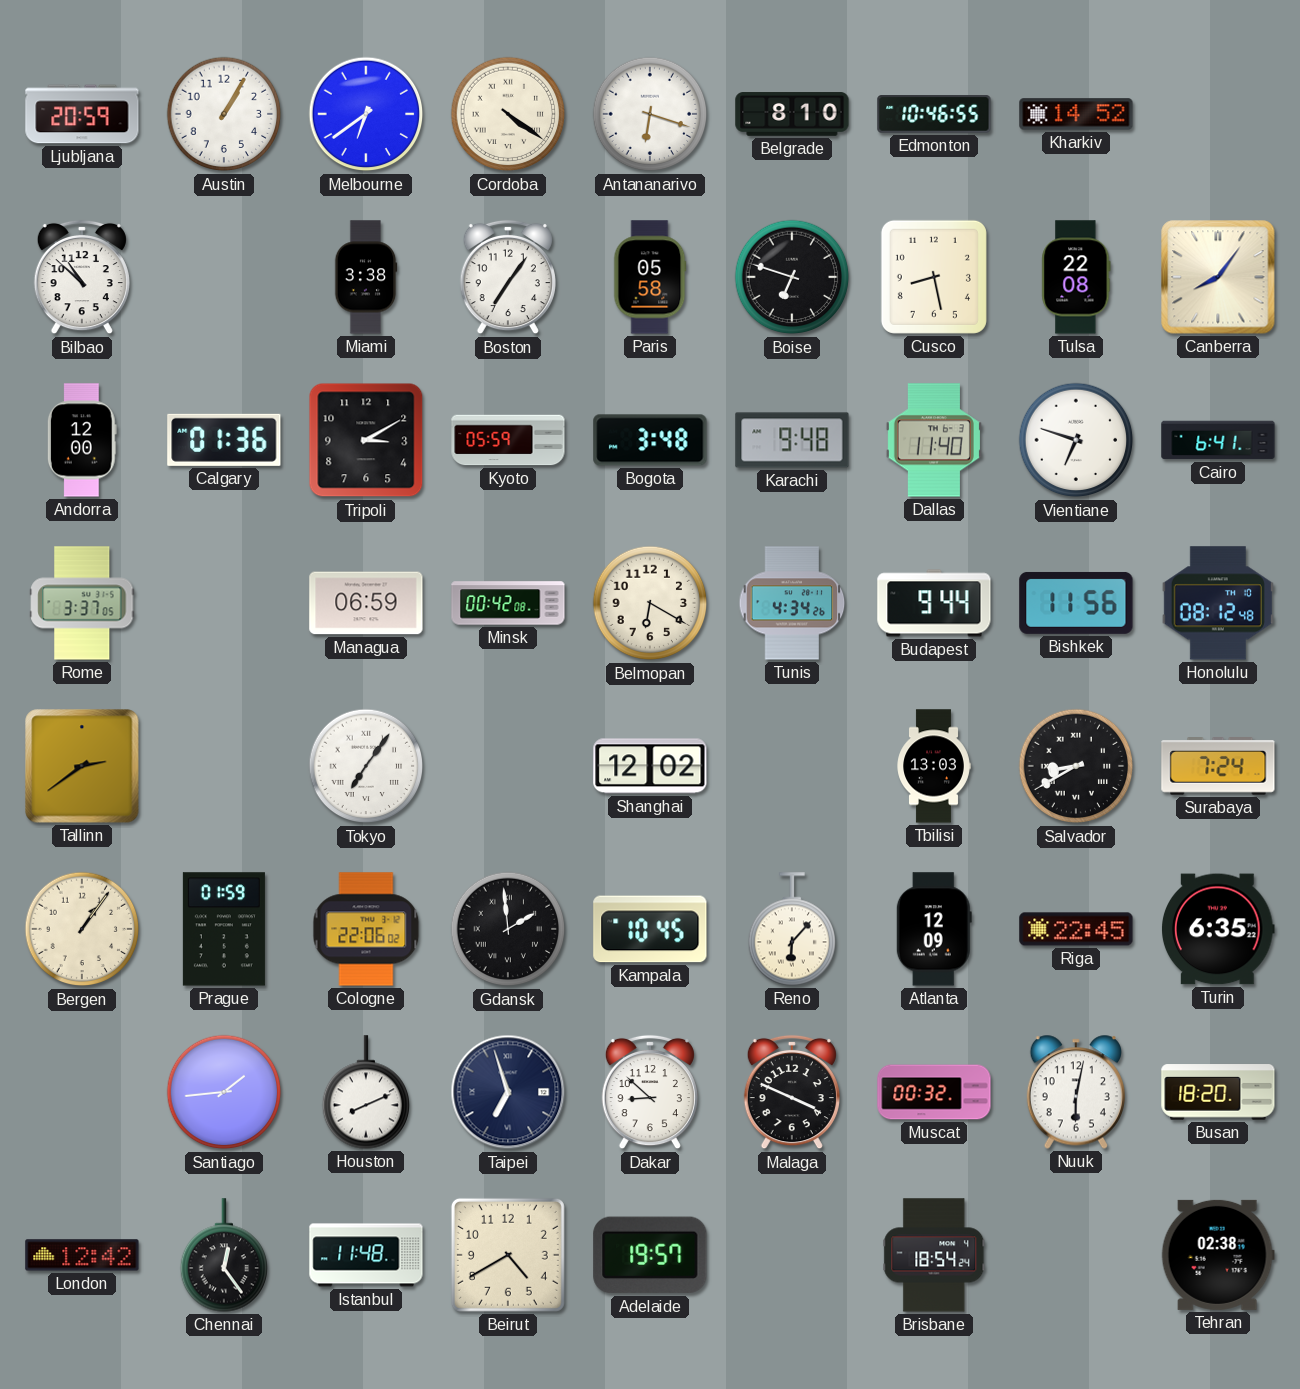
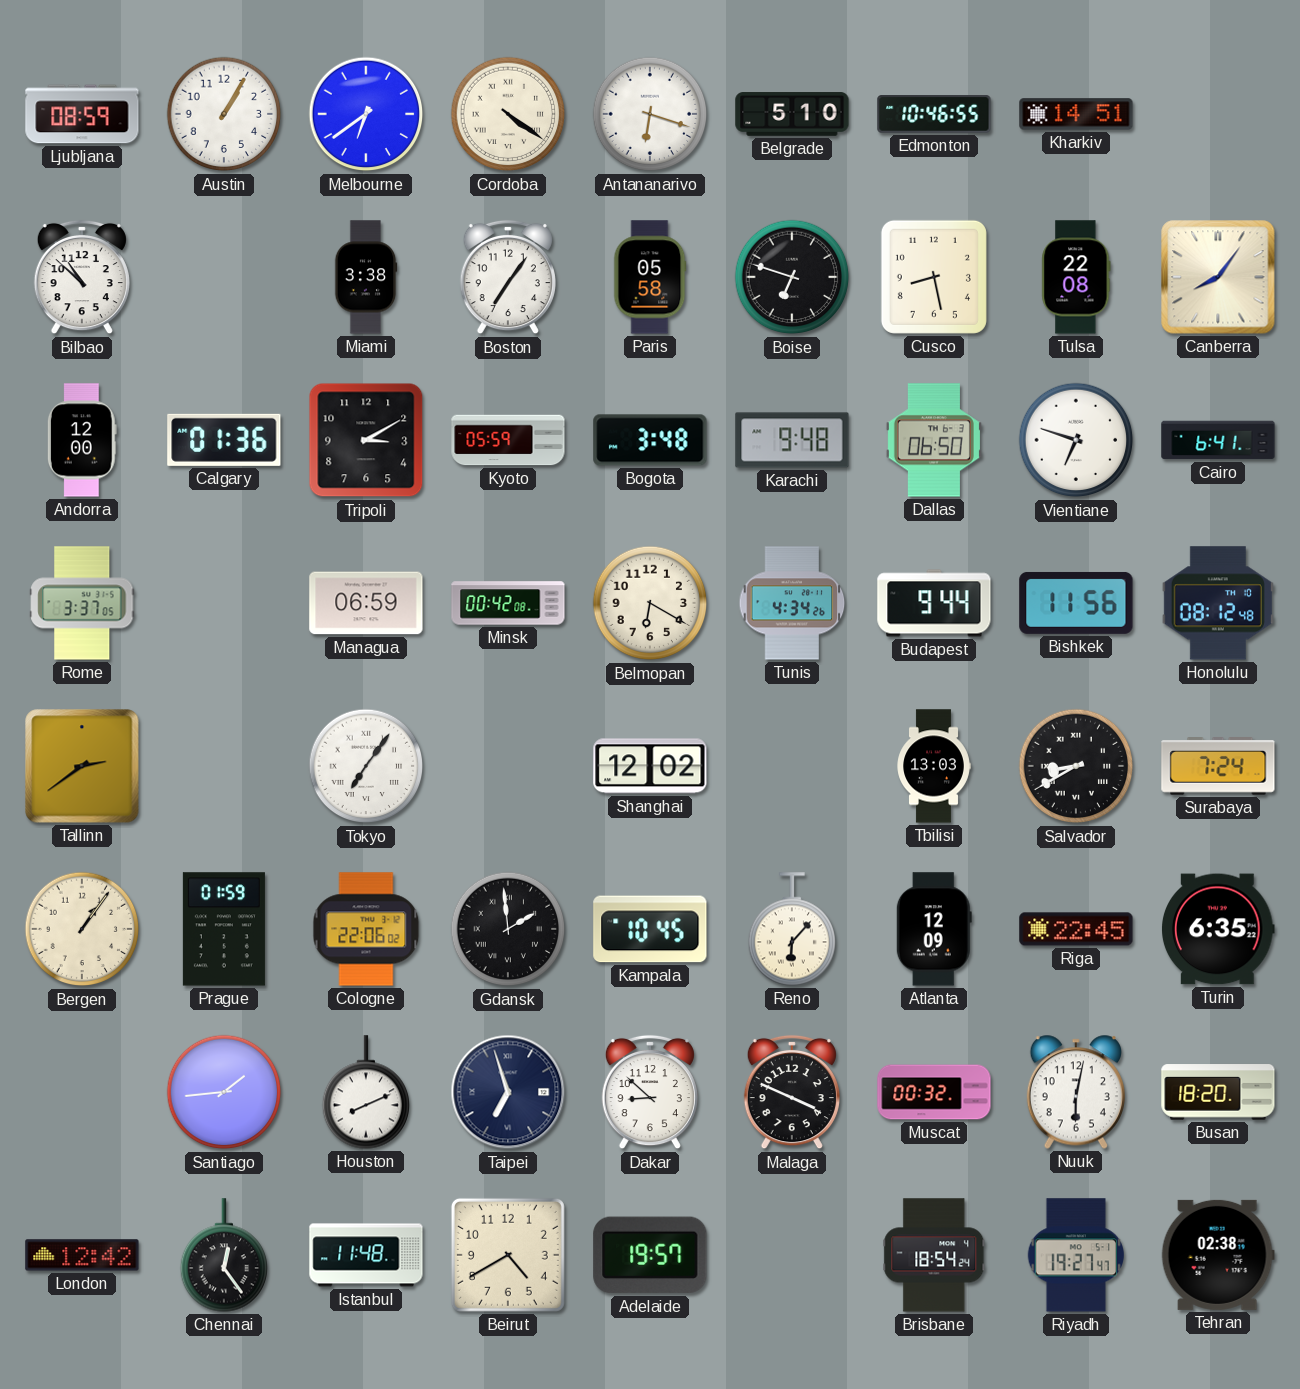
Ljubljana: 20:59 -> 08:59 (82, 114)
Belgrade: 8:10 -> 5:10 (792, 114)
Kharkiv: 14:52 -> 14:51 (1076, 114)
Dallas: 11:40 -> 06:50 (934, 440)
Riyadh: none -> 19:27 (1076, 1255)
